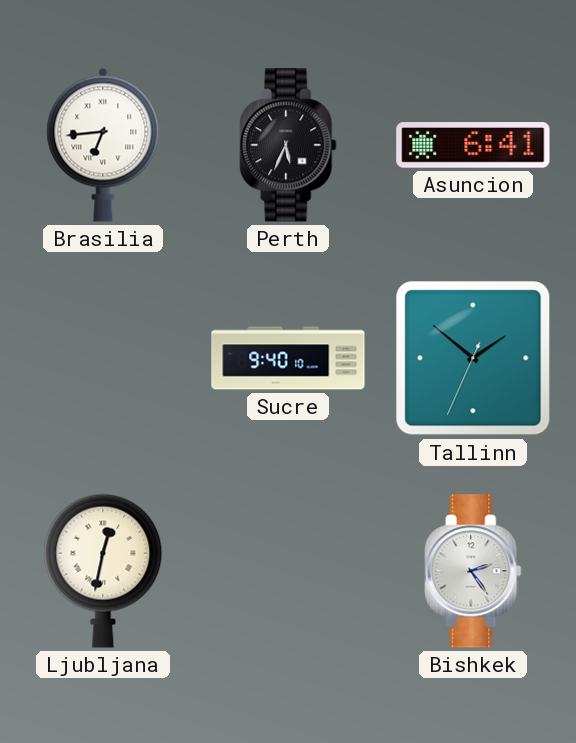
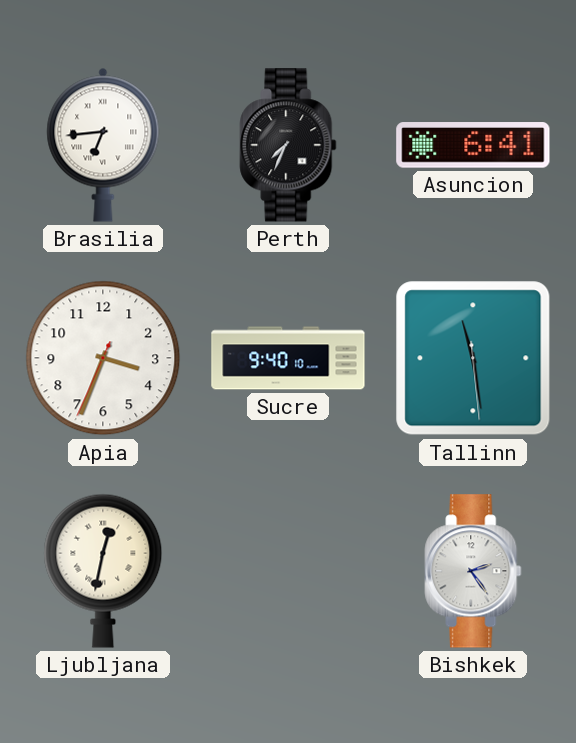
Perth: 5:34 -> 7:34 (288, 145)
Apia: none -> 3:33 (103, 358)
Tallinn: 1:51 -> 11:28 (473, 358)
